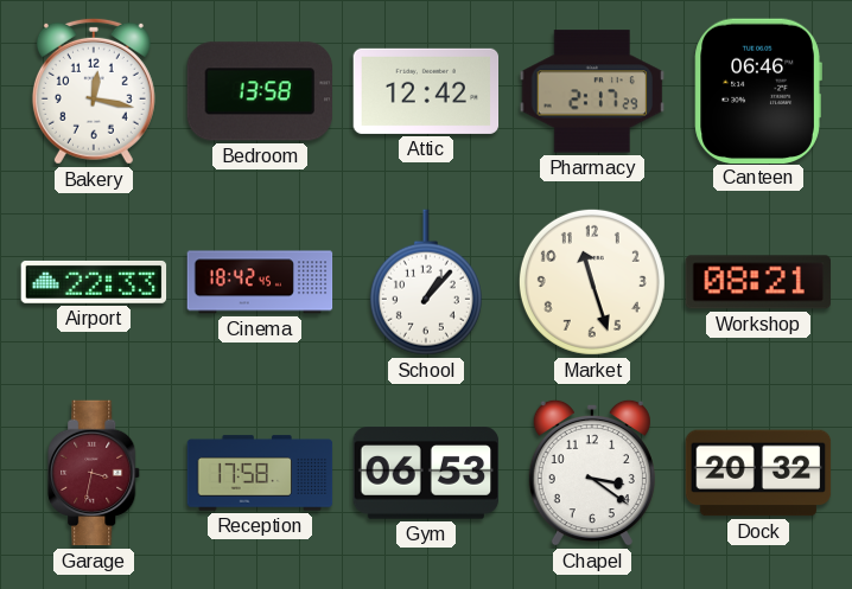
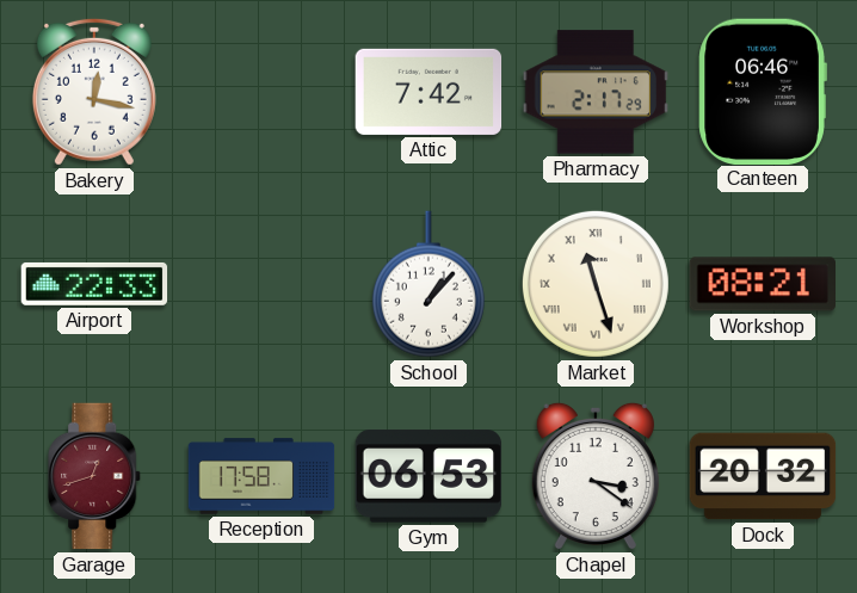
Bedroom: 13:58 -> none (259, 91)
Attic: 12:42 -> 7:42 (428, 92)
Cinema: 18:42 -> none (260, 282)
Market numerals: Arabic -> Roman (596, 284)
Garage: 3:32 -> 12:42 (95, 476)
